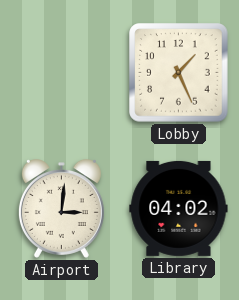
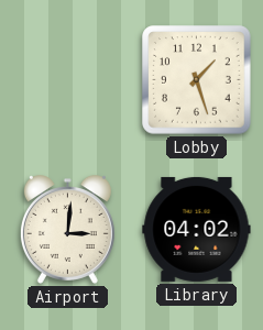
Lobby: 1:26 -> 1:27 (197, 80)
